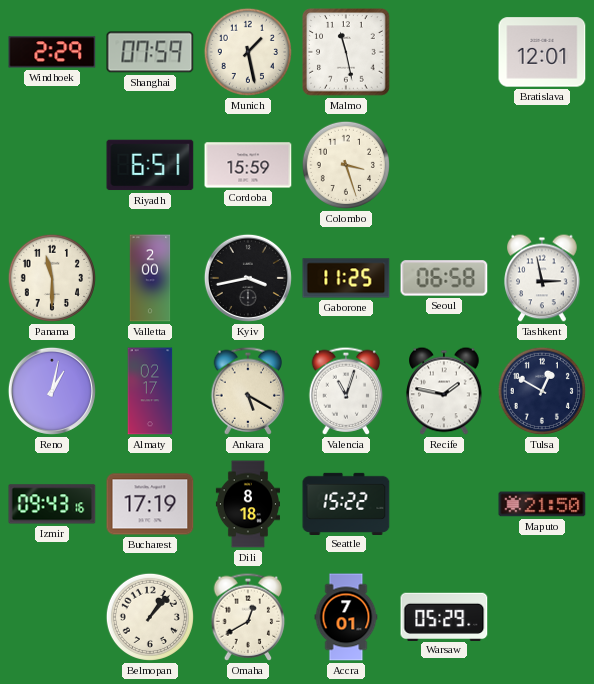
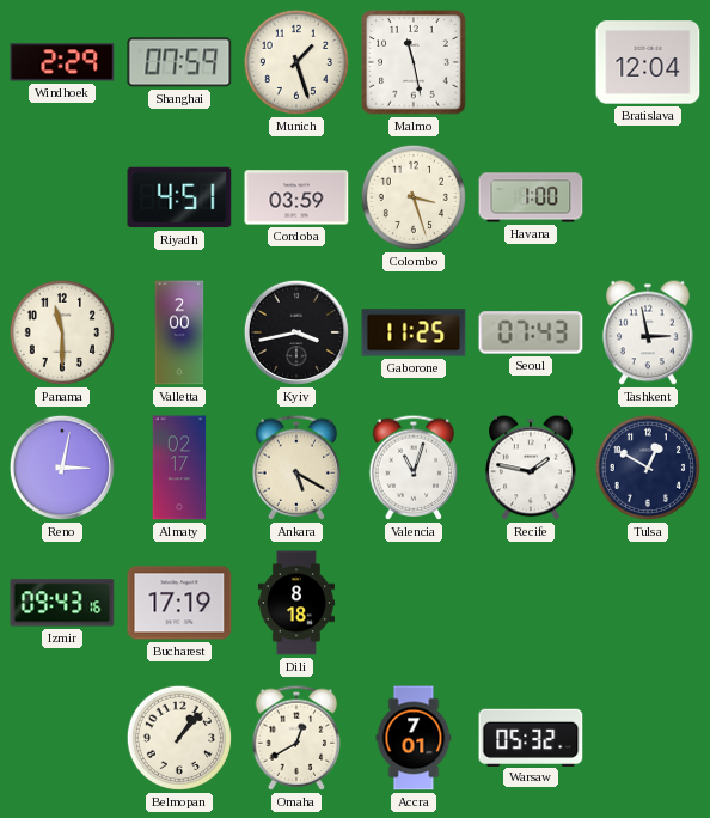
Munich: 1:28 -> 1:27 (296, 62)
Bratislava: 12:01 -> 12:04 (648, 62)
Riyadh: 6:51 -> 4:51 (179, 197)
Cordoba: 15:59 -> 03:59 (296, 197)
Havana: none -> 1:00 (531, 197)
Seoul: 06:58 -> 07:43 (531, 332)
Reno: 1:02 -> 3:02 (62, 468)
Seattle: 15:22 -> none (346, 503)
Maputo: 21:50 -> none (542, 504)
Warsaw: 05:29 -> 05:32 (531, 737)
